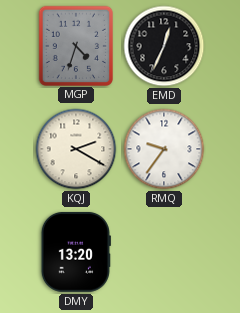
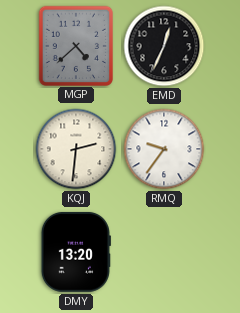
MGP: 4:33 -> 4:38 (75, 45)
KQJ: 2:20 -> 2:31 (76, 149)
